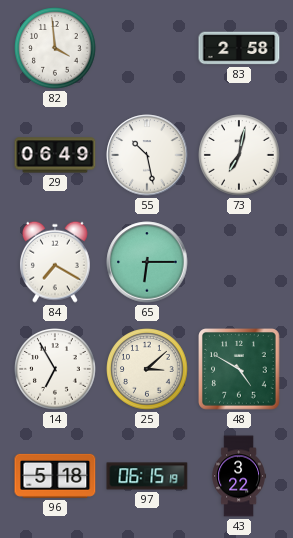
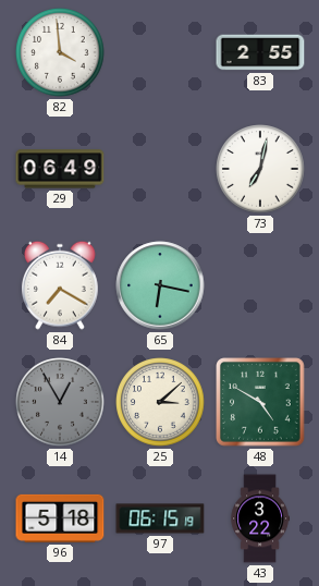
83: 2:58 -> 2:55 (260, 52)
55: 10:28 -> none (147, 155)
65: 6:15 -> 6:17 (160, 285)
14: 6:55 -> 12:55 (60, 402)
14 dial: white -> grey (60, 402)
